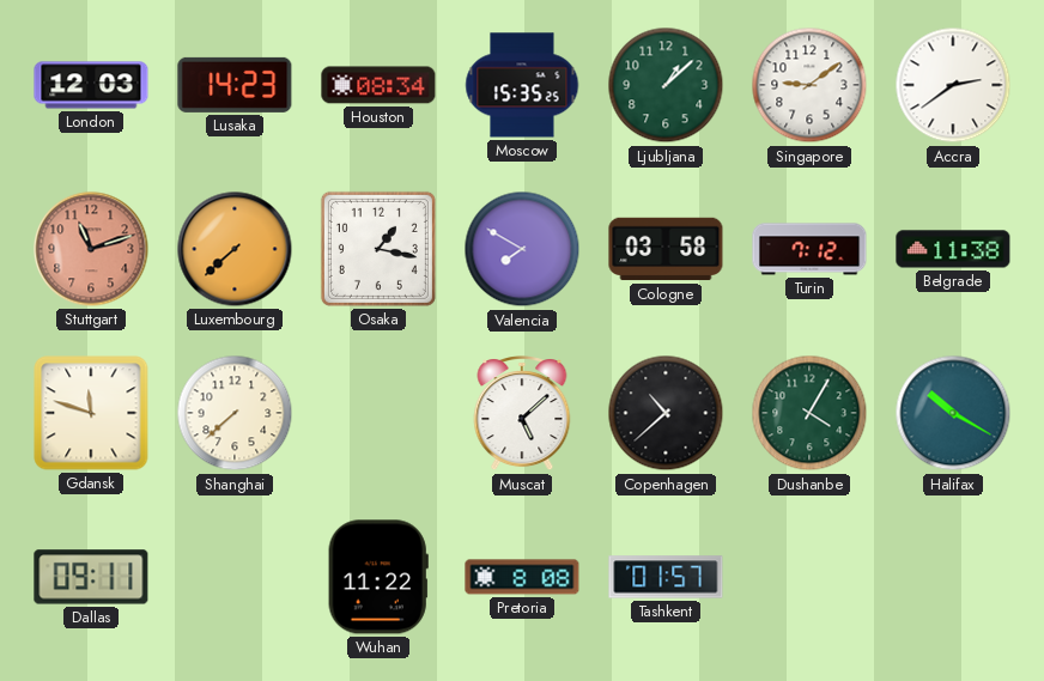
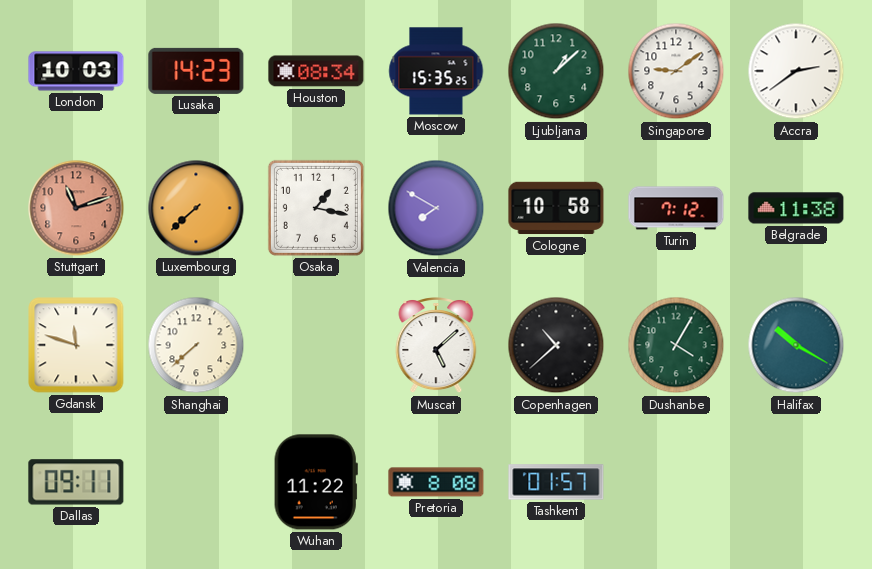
London: 12:03 -> 10:03 (76, 71)
Cologne: 03:58 -> 10:58 (556, 208)
